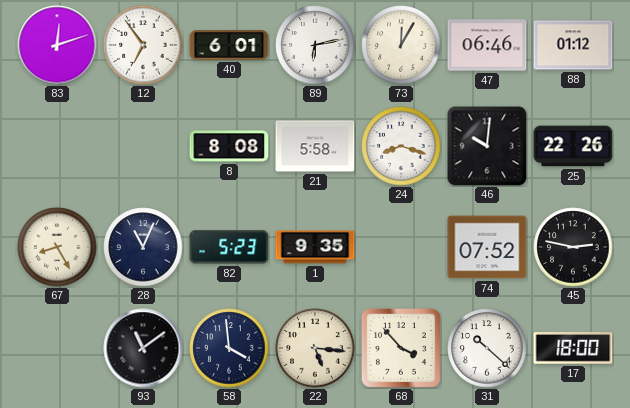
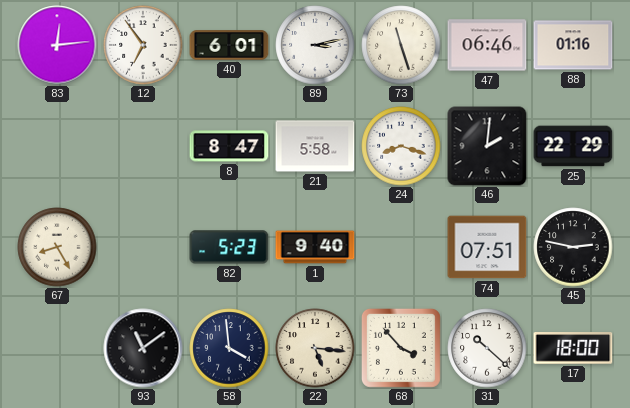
83: 12:12 -> 12:14 (57, 45)
89: 6:13 -> 3:13 (315, 45)
73: 12:05 -> 11:27 (401, 45)
88: 01:12 -> 01:16 (573, 45)
8: 8:08 -> 8:47 (229, 146)
46: 10:01 -> 2:01 (487, 146)
25: 22:26 -> 22:29 (573, 146)
28: 11:04 -> none (143, 247)
1: 9:35 -> 9:40 (315, 247)
74: 07:52 -> 07:51 (487, 247)
